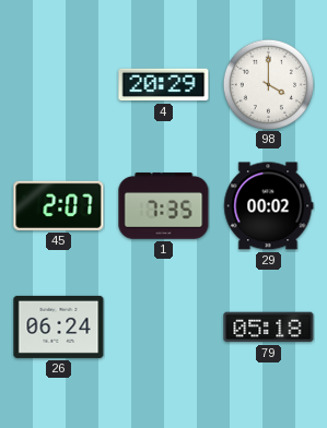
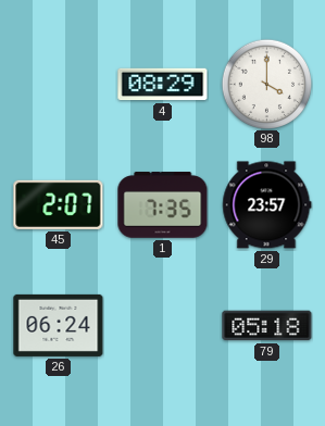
4: 20:29 -> 08:29 (163, 85)
29: 00:02 -> 23:57 (267, 205)
